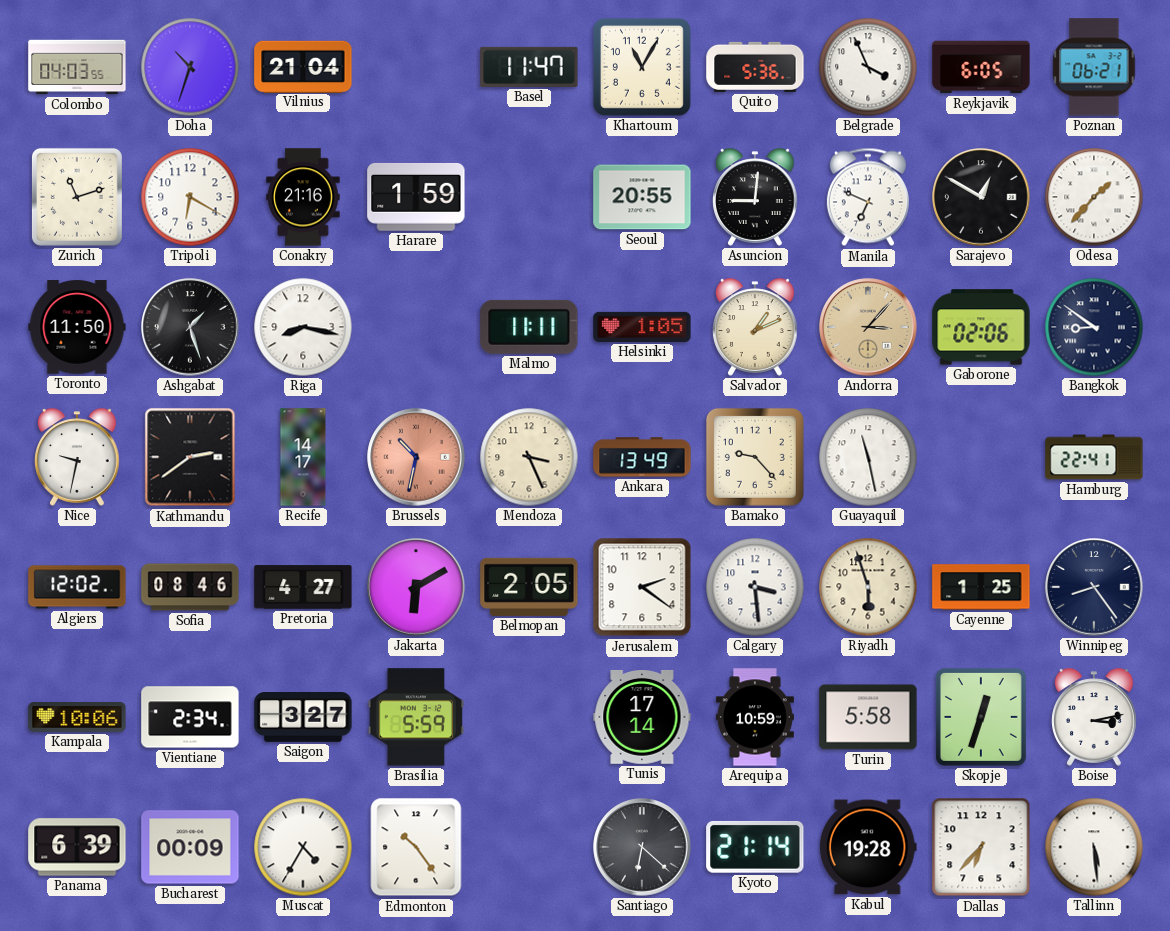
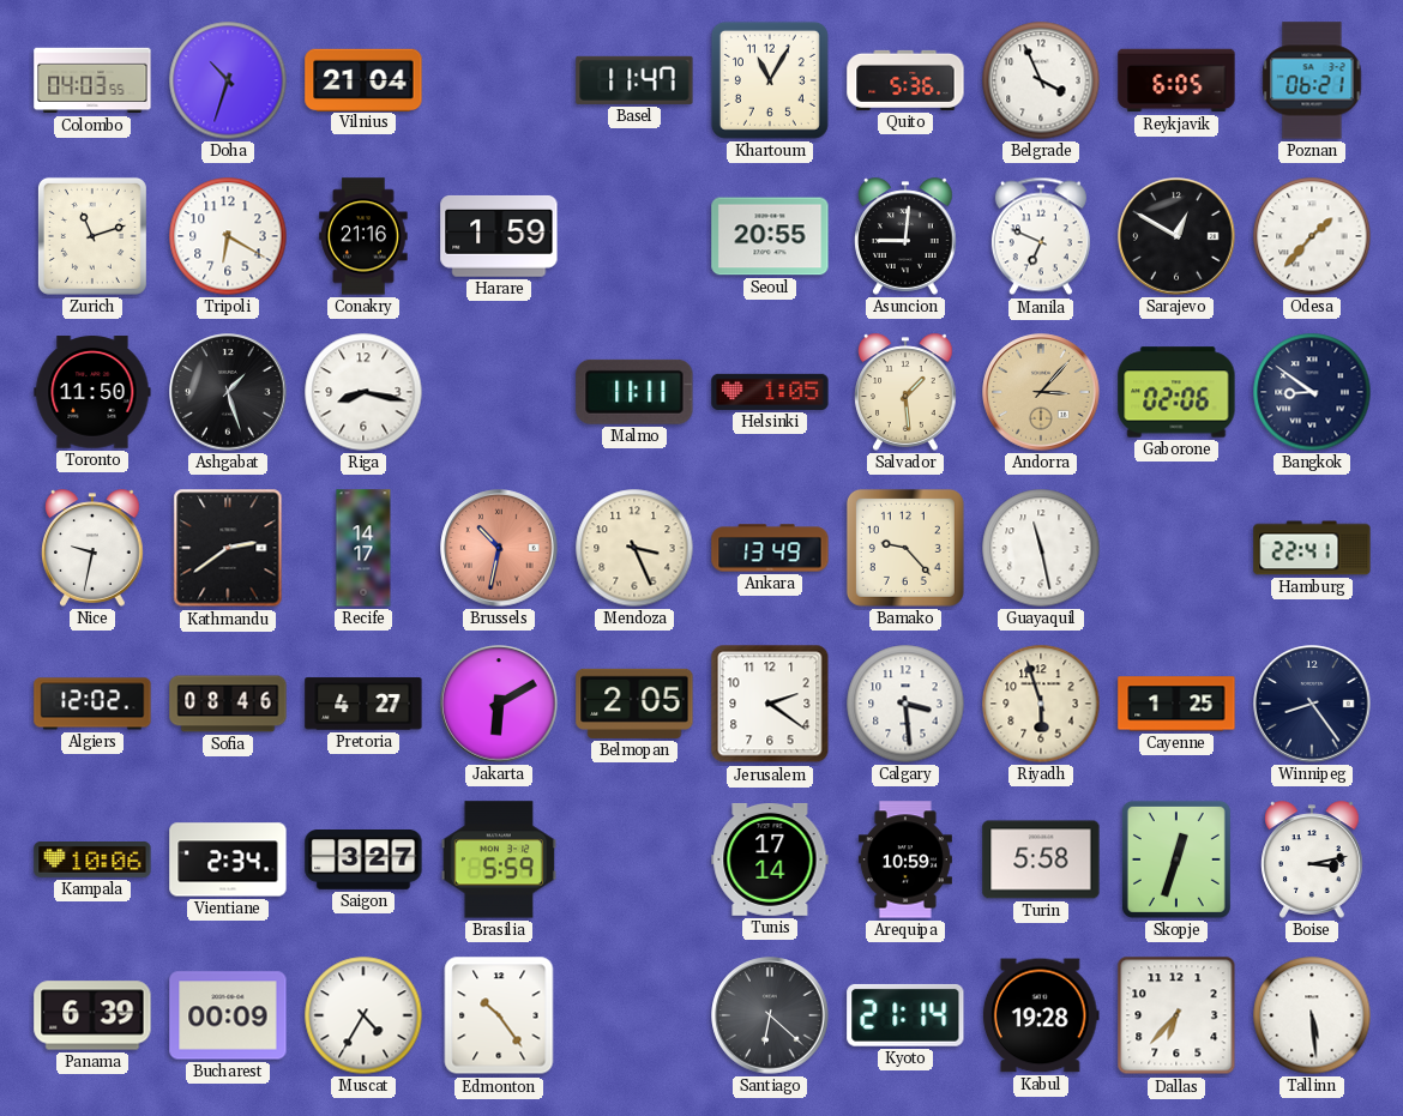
Salvador: 1:11 -> 1:29 (905, 392)
